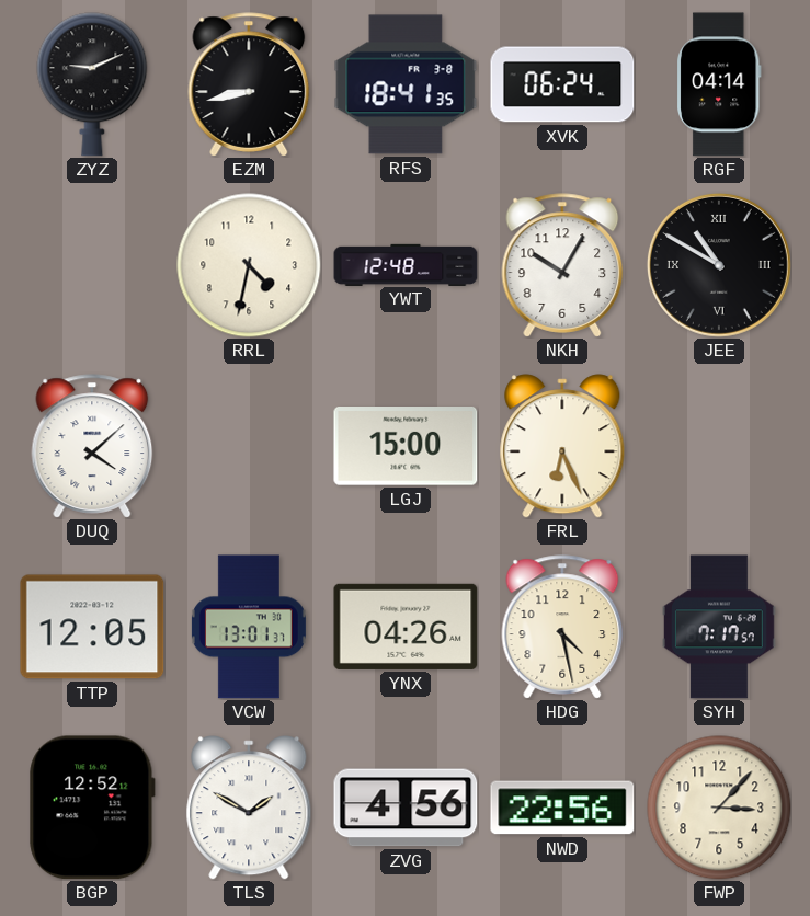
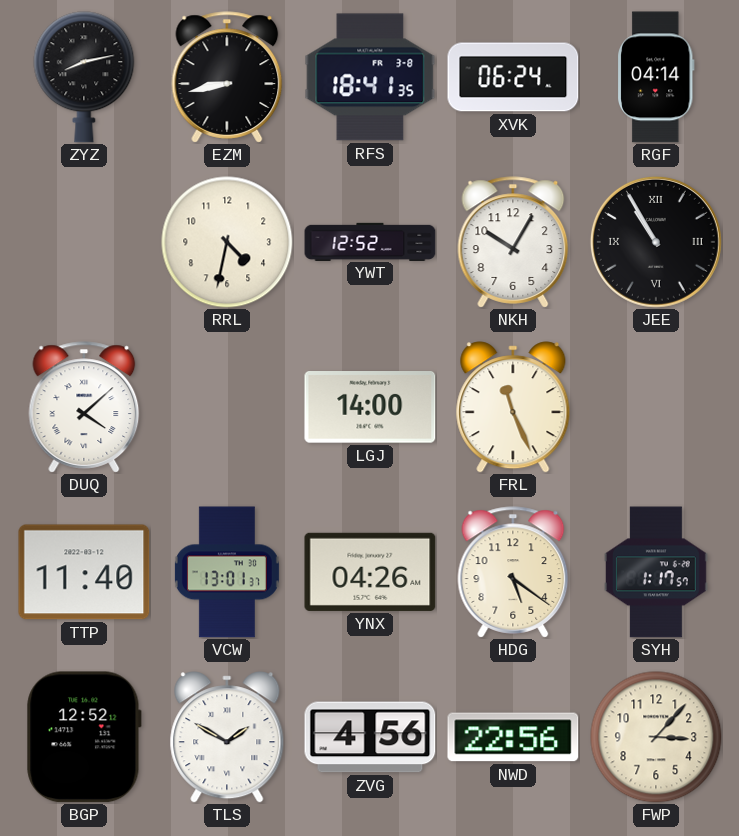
ZYZ: 9:11 -> 8:13 (84, 77)
YWT: 12:48 -> 12:52 (370, 241)
JEE: 10:50 -> 10:55 (656, 242)
LGJ: 15:00 -> 14:00 (370, 407)
FRL: 6:26 -> 11:26 (513, 407)
TTP: 12:05 -> 11:40 (84, 572)
HDG: 4:28 -> 5:21 (513, 572)
SYH: 7:17 -> 1:17 (656, 572)
